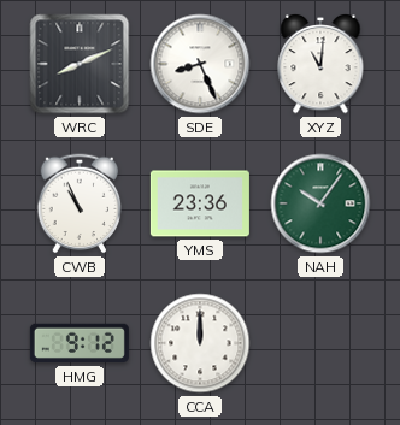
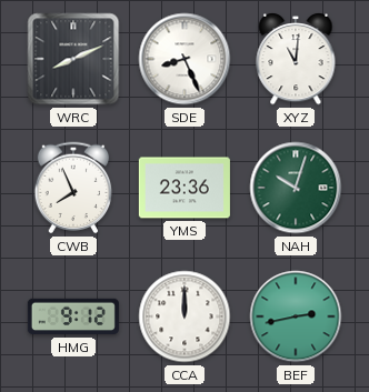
CWB: 10:56 -> 7:56 (73, 188)
NAH: 10:06 -> 10:03 (296, 188)
BEF: none -> 2:43 (296, 316)
